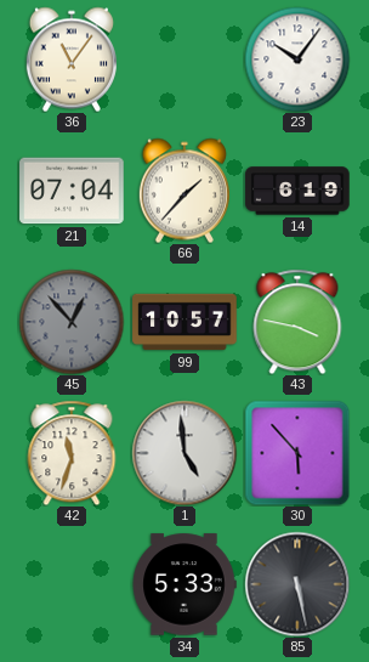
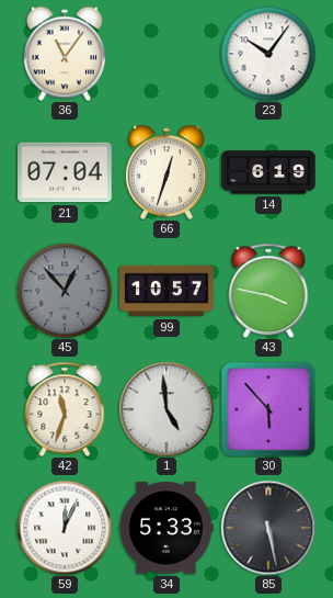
66: 1:37 -> 12:33 (166, 172)
59: none -> 12:04 (65, 528)
